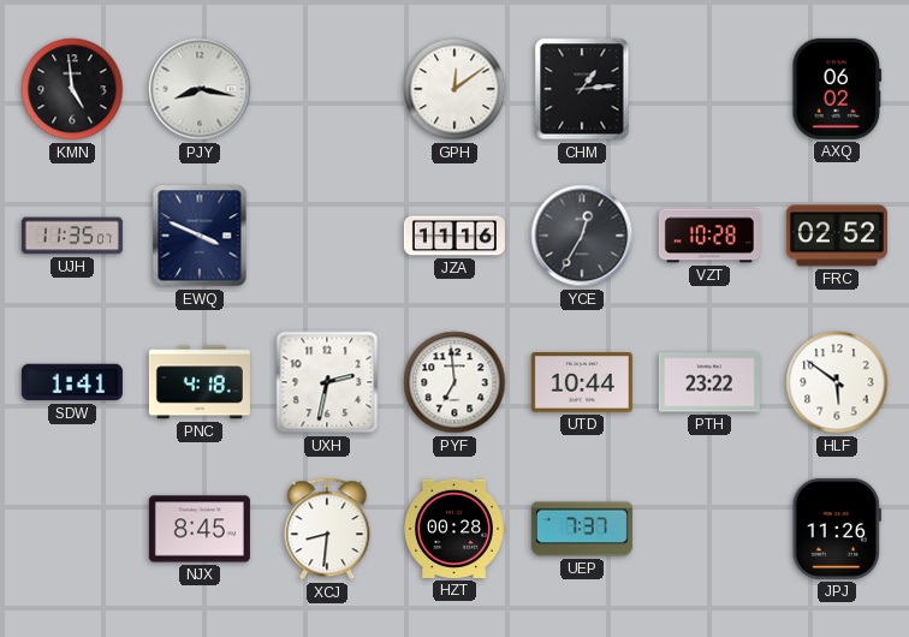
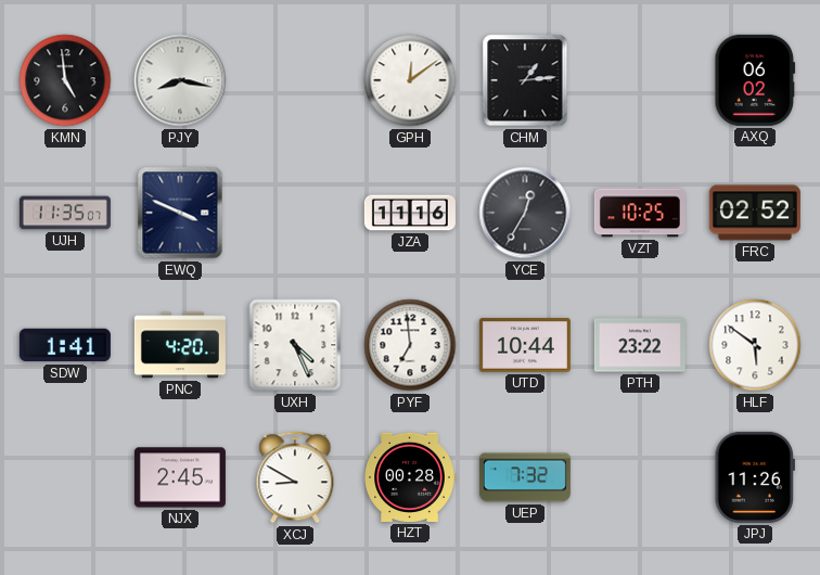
VZT: 10:28 -> 10:25 (640, 213)
PNC: 4:18 -> 4:20 (180, 345)
UXH: 2:32 -> 4:26 (295, 345)
NJX: 8:45 -> 2:45 (180, 477)
XCJ: 8:31 -> 8:50 (295, 477)
UEP: 7:37 -> 7:32 (525, 477)
